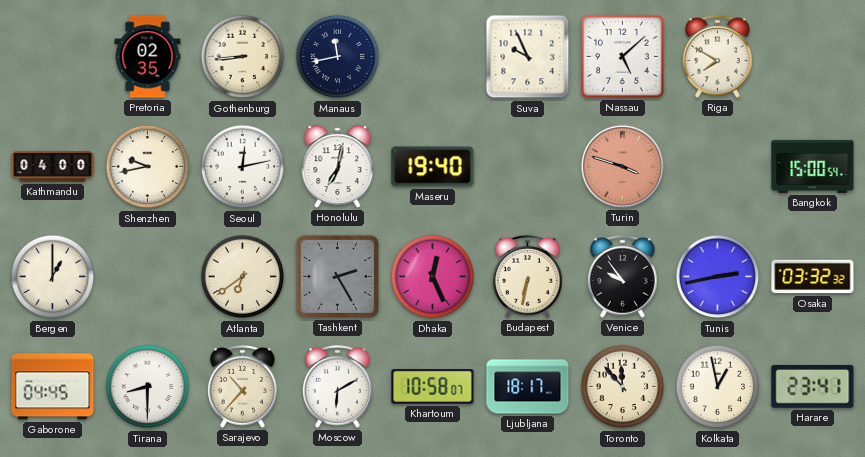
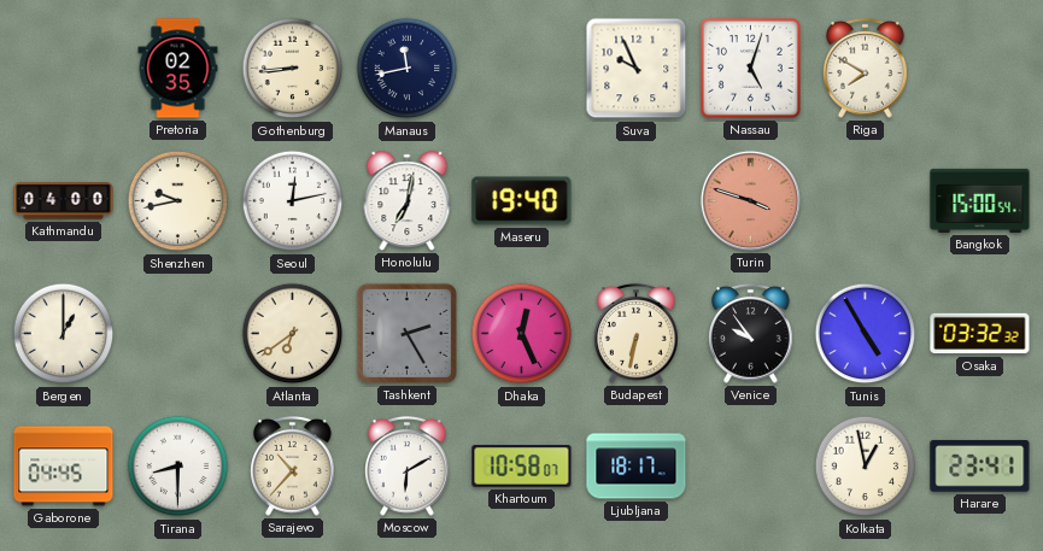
Nassau: 5:08 -> 5:03 (751, 69)
Tunis: 2:43 -> 4:55 (866, 334)
Toronto: 11:53 -> none (623, 387)
